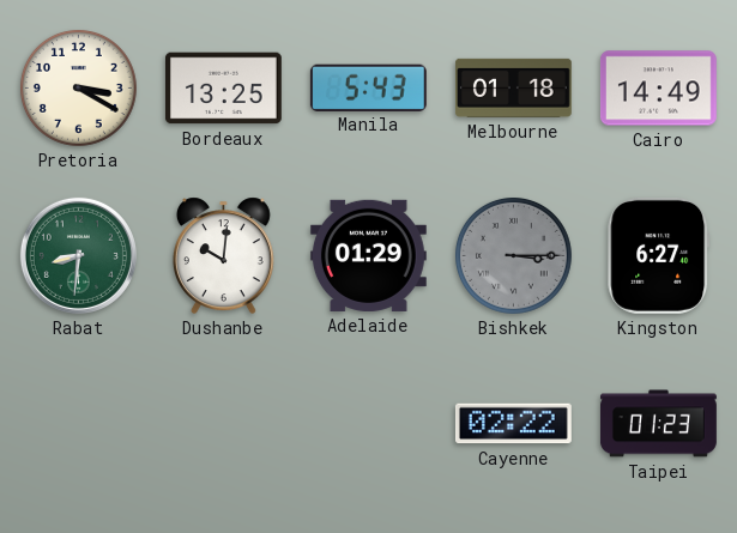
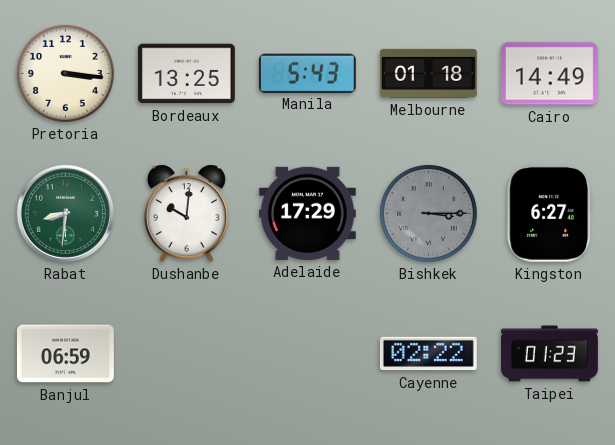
Pretoria: 3:20 -> 3:16 (65, 73)
Adelaide: 01:29 -> 17:29 (307, 213)
Banjul: none -> 06:59 (65, 354)
